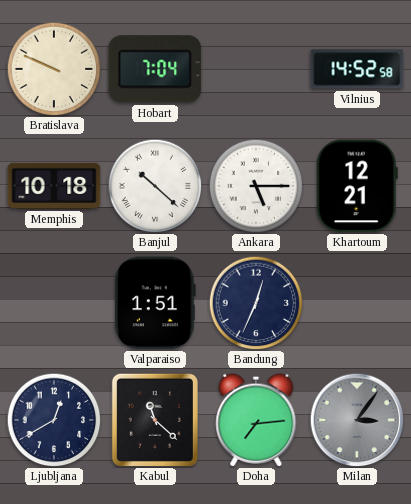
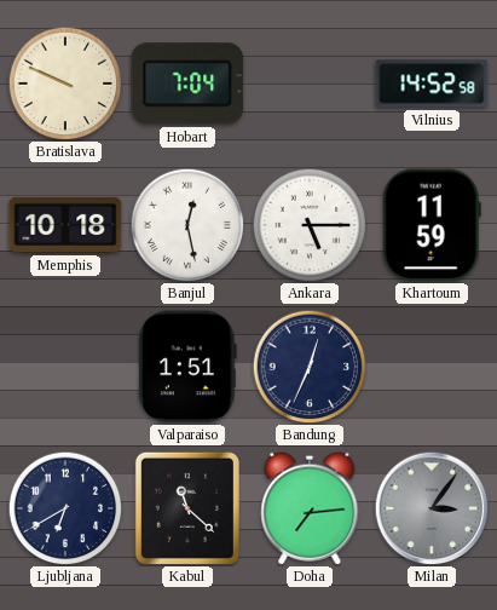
Banjul: 10:22 -> 12:28 (187, 225)
Khartoum: 12:21 -> 11:59 (432, 225)
Ljubljana: 12:40 -> 6:40 (65, 508)
